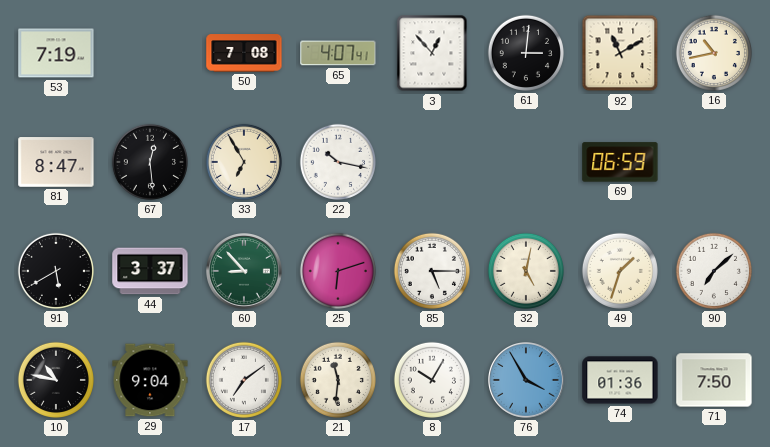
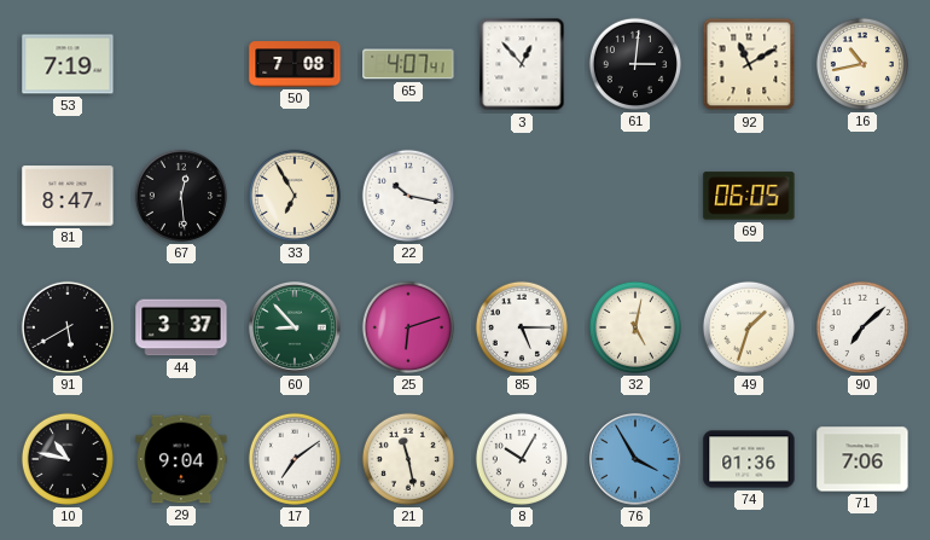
69: 06:59 -> 06:05 (749, 196)
21: 11:31 -> 11:28 (408, 459)
71: 7:50 -> 7:06 (862, 459)
